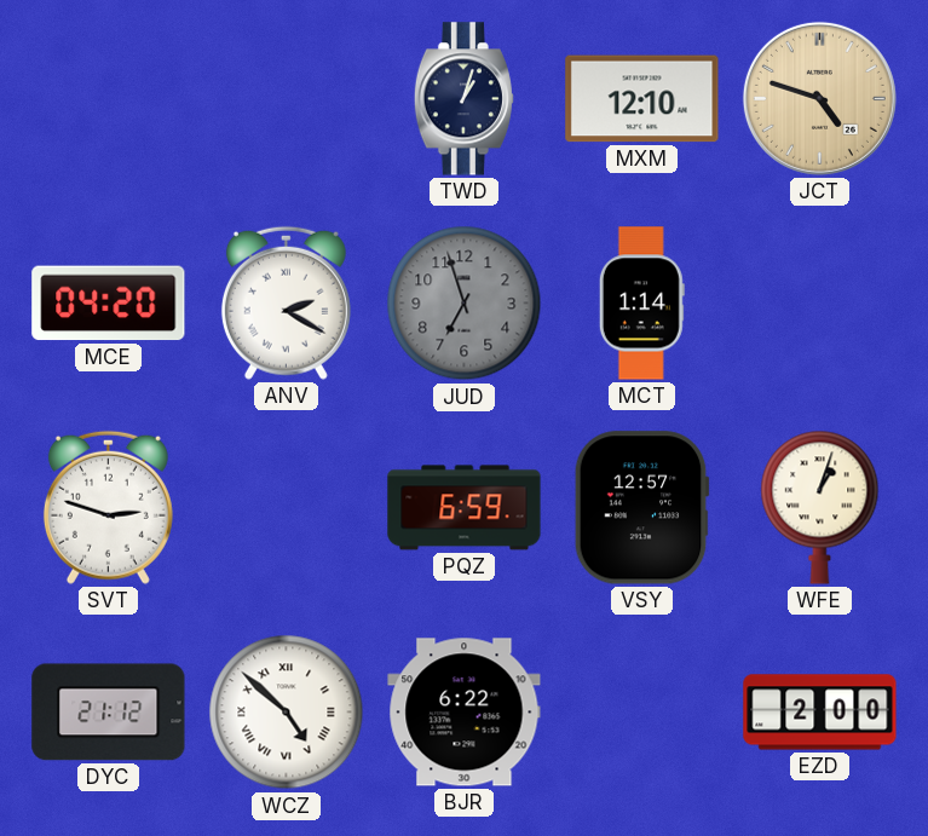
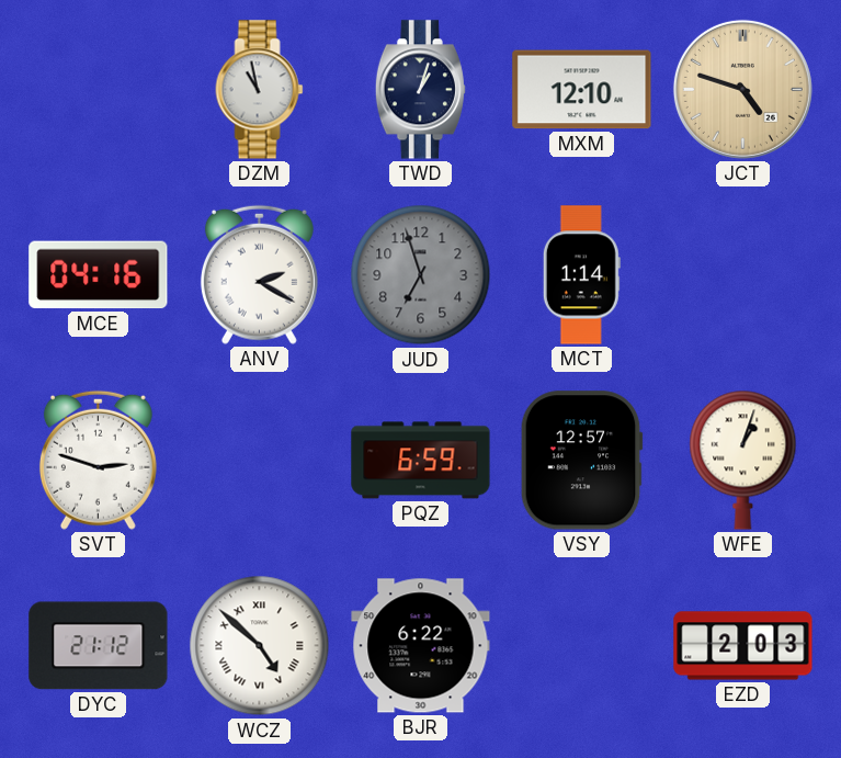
DZM: none -> 10:58 (260, 90)
MCE: 04:20 -> 04:16 (99, 275)
EZD: 2:00 -> 2:03 (743, 646)
